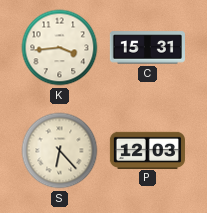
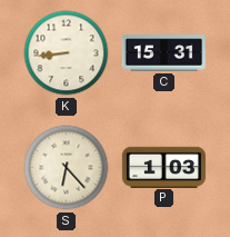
K: 3:44 -> 8:44 (67, 53)
P: 12:03 -> 1:03 (163, 167)
